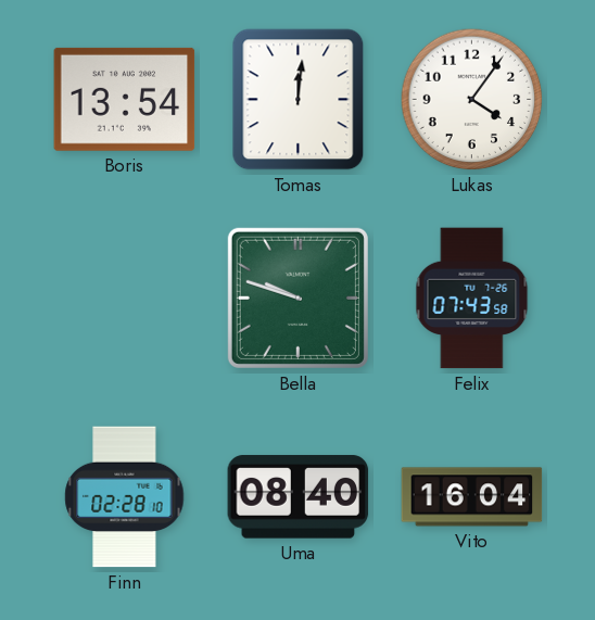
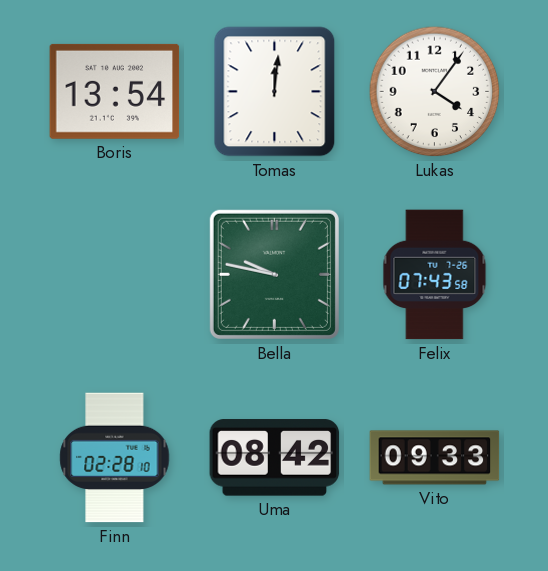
Bella: 9:48 -> 9:47 (274, 274)
Uma: 08:40 -> 08:42 (275, 458)
Vito: 16:04 -> 09:33 (435, 458)
